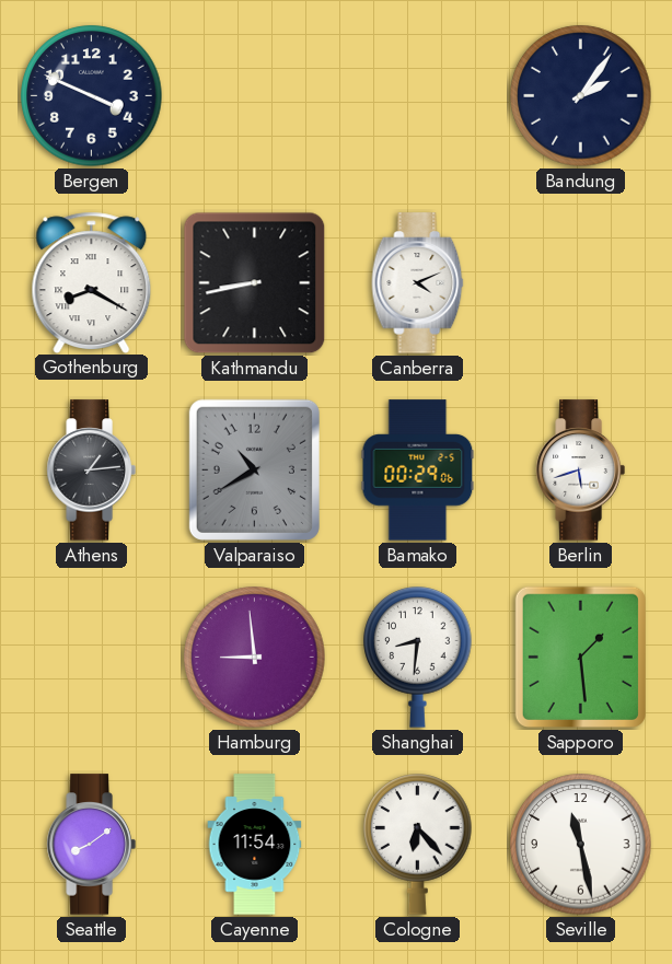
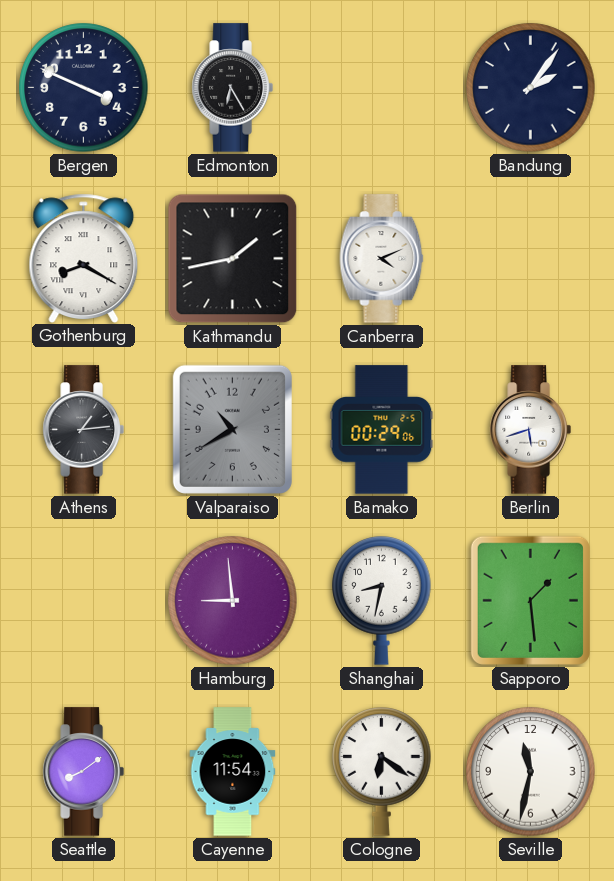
Edmonton: none -> 6:25 (232, 88)
Kathmandu: 8:43 -> 1:43 (233, 259)
Shanghai: 8:31 -> 8:32 (382, 601)
Cologne: 6:23 -> 6:21 (382, 772)
Seville: 11:28 -> 11:32 (531, 772)
